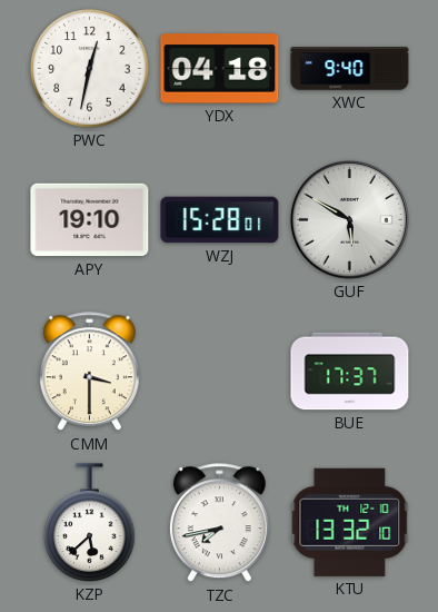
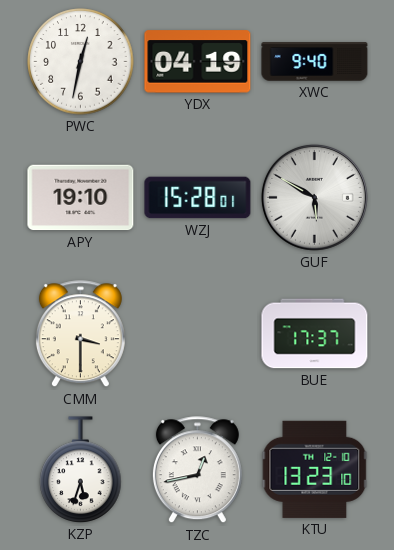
YDX: 04:18 -> 04:19 (198, 62)
KZP: 5:38 -> 5:33 (81, 470)
TZC: 7:43 -> 12:43 (197, 470)
KTU: 13:32 -> 13:23 (315, 469)
